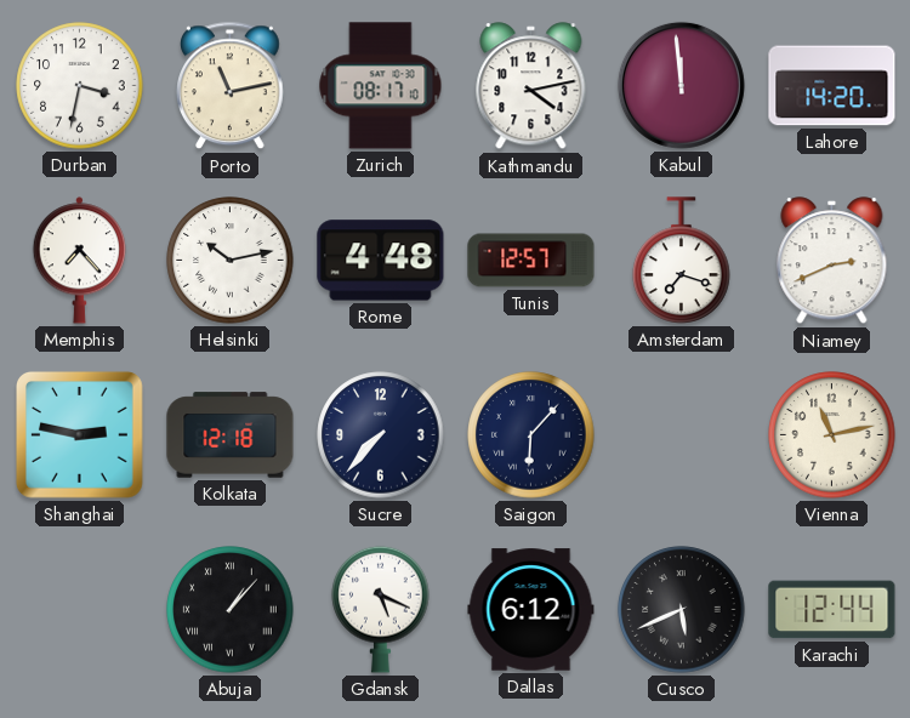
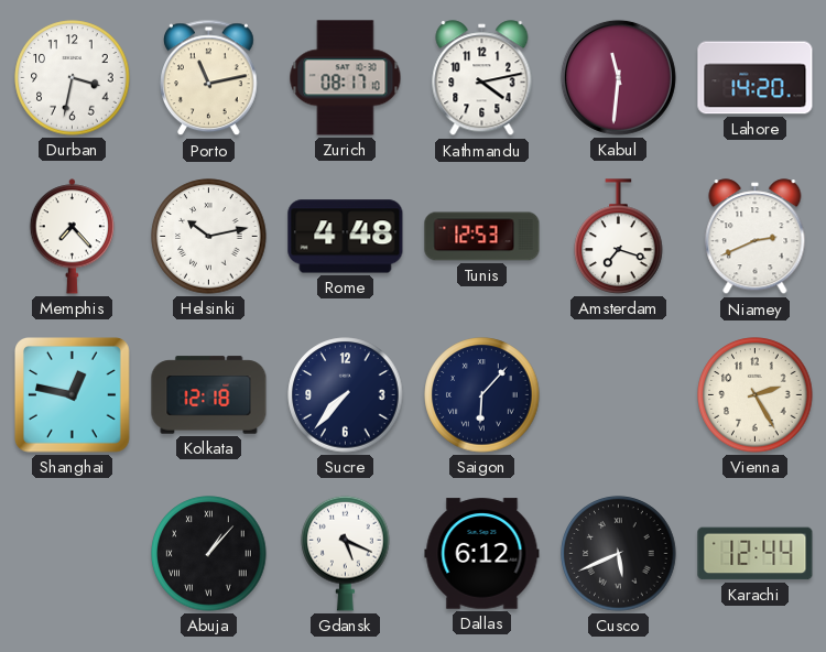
Kabul: 11:59 -> 11:31 (618, 77)
Tunis: 12:57 -> 12:53 (482, 237)
Shanghai: 2:47 -> 12:47 (73, 395)
Vienna: 11:13 -> 2:25 (756, 395)
